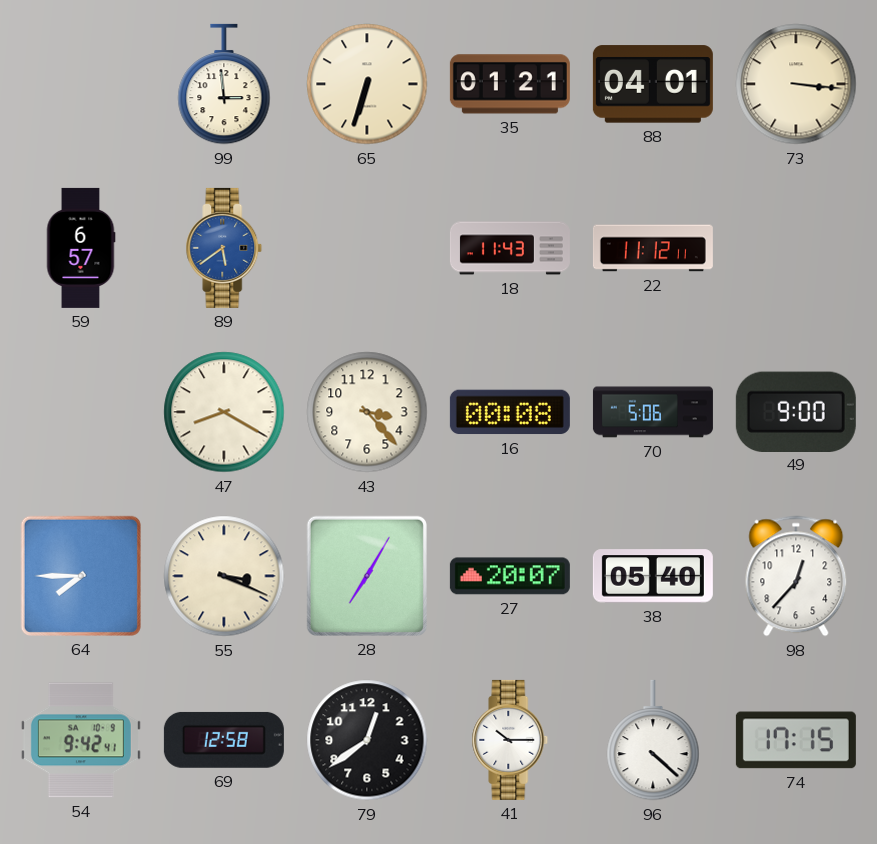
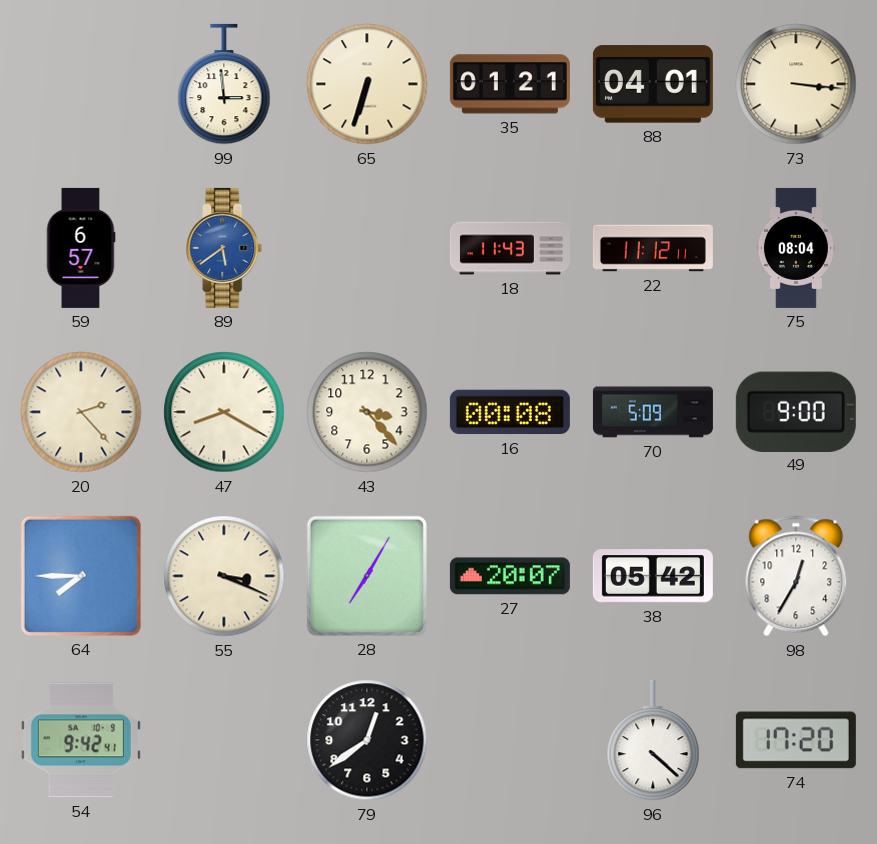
75: none -> 08:04 (796, 248)
20: none -> 2:23 (81, 412)
70: 5:06 -> 5:09 (653, 412)
38: 05:40 -> 05:42 (653, 576)
98: 12:37 -> 12:35 (796, 576)
69: 12:58 -> none (224, 740)
41: 10:15 -> none (510, 740)
74: 17:15 -> 17:20 (796, 740)
